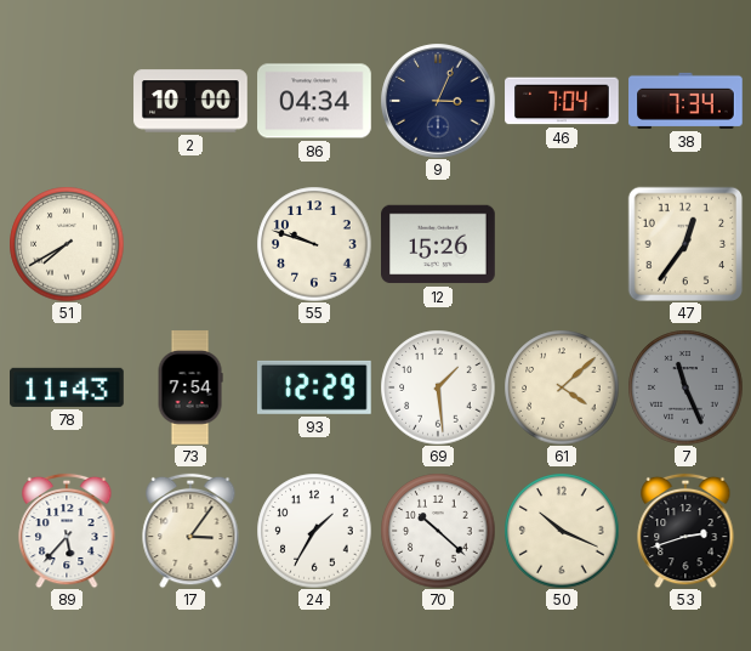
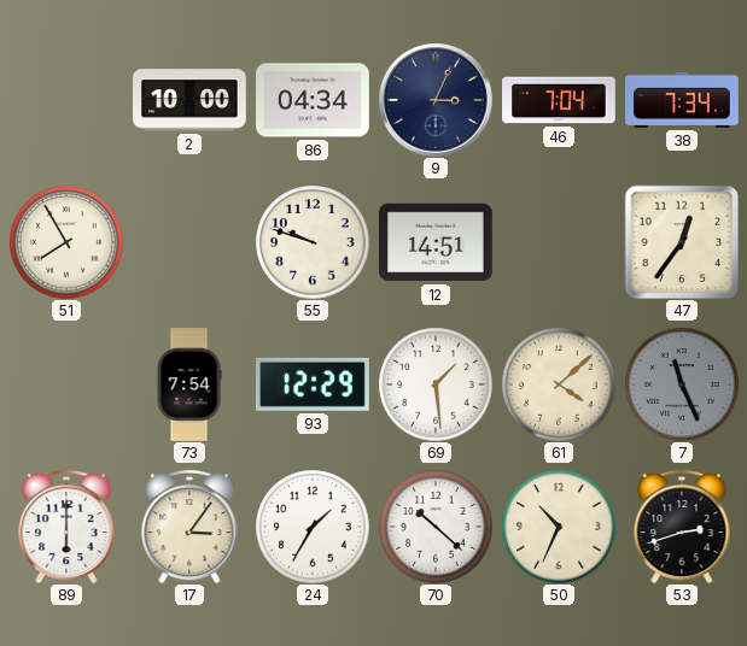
51: 7:40 -> 7:55 (66, 242)
12: 15:26 -> 14:51 (437, 242)
78: 11:43 -> none (68, 387)
89: 5:37 -> 6:00 (66, 527)
50: 10:19 -> 10:34 (559, 527)
